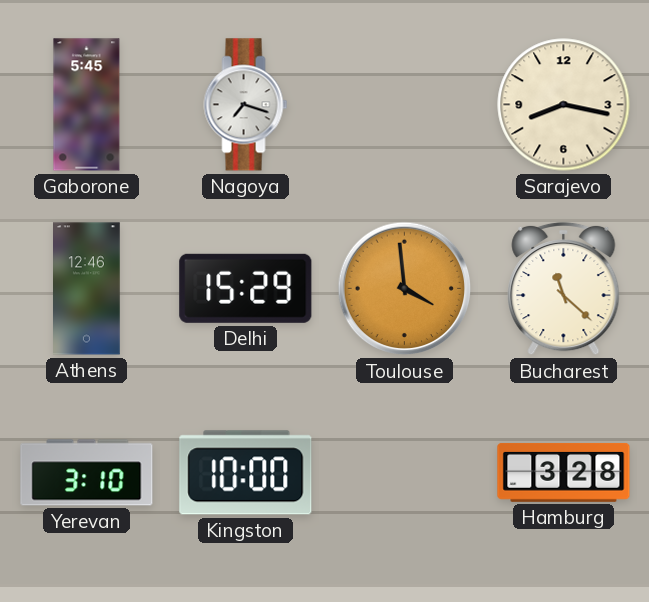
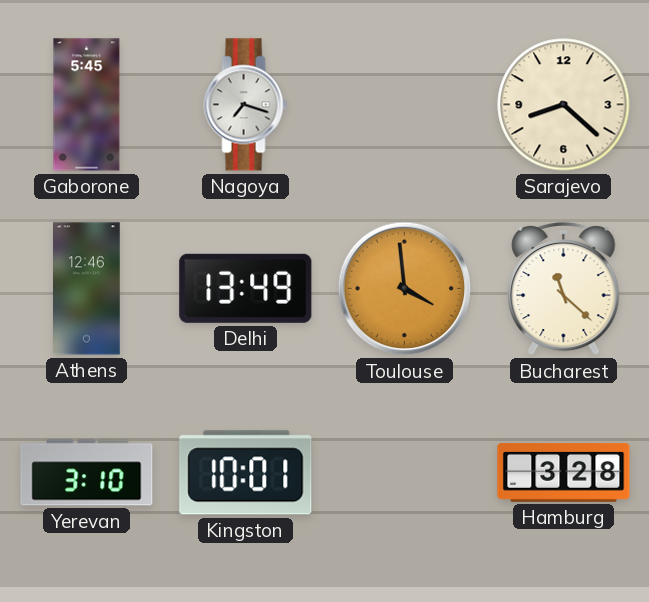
Sarajevo: 8:17 -> 8:22 (564, 105)
Delhi: 15:29 -> 13:49 (246, 288)
Kingston: 10:00 -> 10:01 (246, 473)
